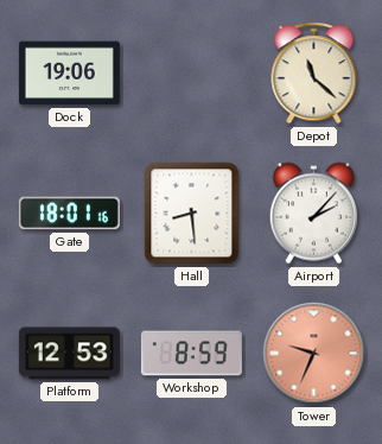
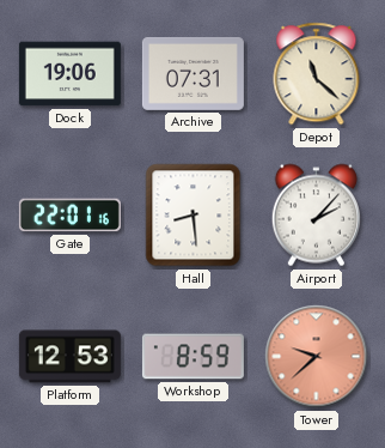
Archive: none -> 07:31 (192, 73)
Gate: 18:01 -> 22:01 (69, 216)
Tower: 9:34 -> 9:38 (317, 357)
